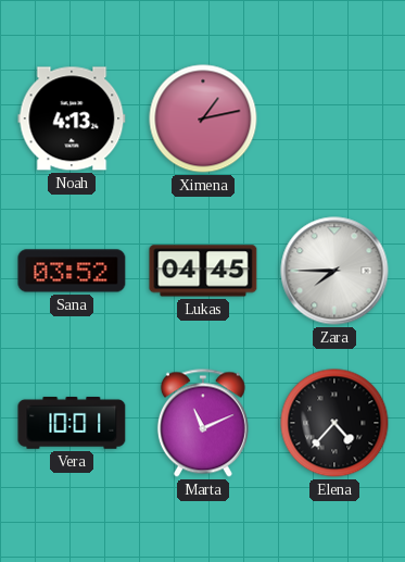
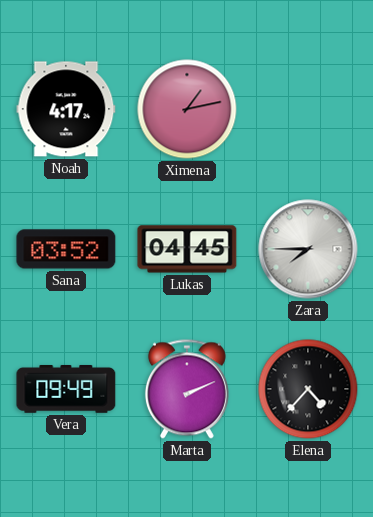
Noah: 4:13 -> 4:17 (66, 109)
Vera: 10:01 -> 09:49 (66, 389)
Marta: 11:11 -> 2:11 (187, 389)
